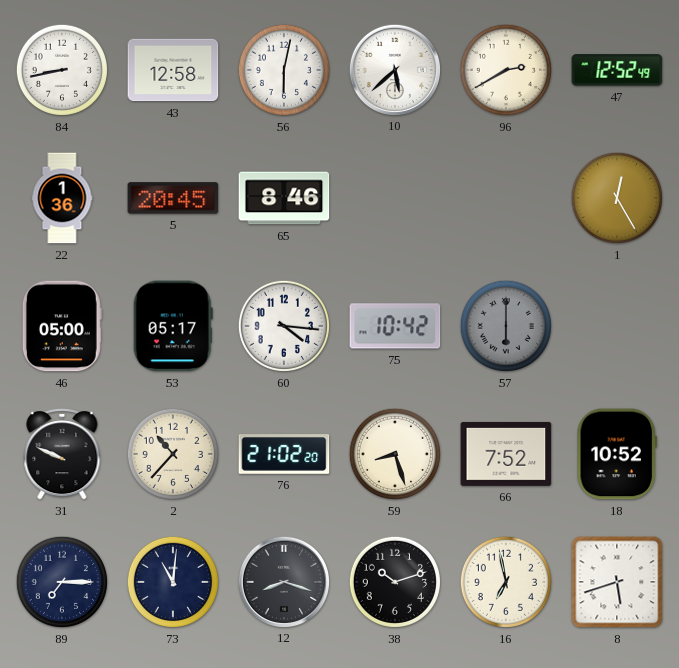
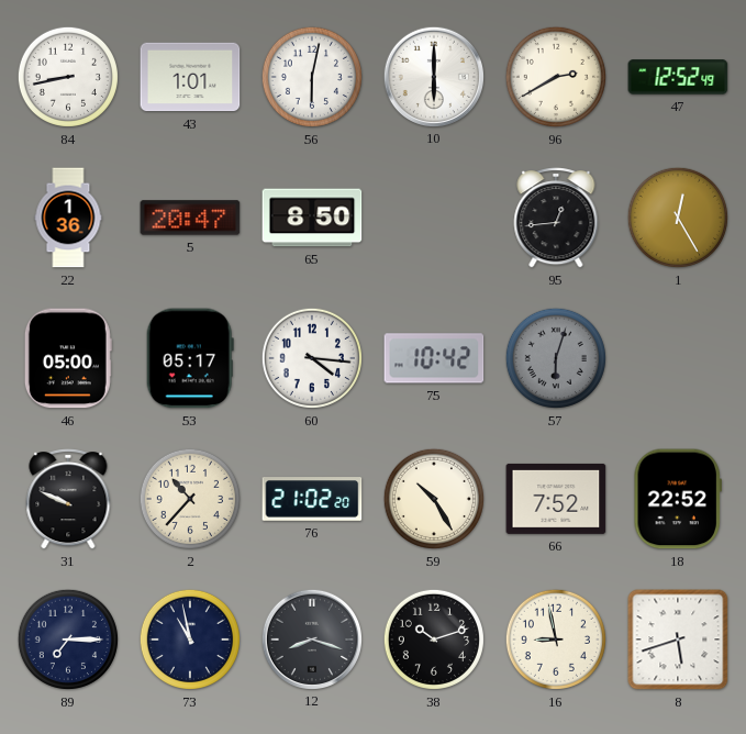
43: 12:58 -> 1:01 (190, 77)
10: 5:38 -> 6:00 (433, 76)
5: 20:45 -> 20:47 (190, 218)
65: 8:46 -> 8:50 (312, 218)
95: none -> 12:44 (556, 218)
57: 6:00 -> 6:03 (556, 358)
59: 8:27 -> 10:25 (434, 499)
18: 10:52 -> 22:52 (678, 499)
73: 11:01 -> 10:58 (190, 640)
16: 6:58 -> 8:58 (556, 640)
